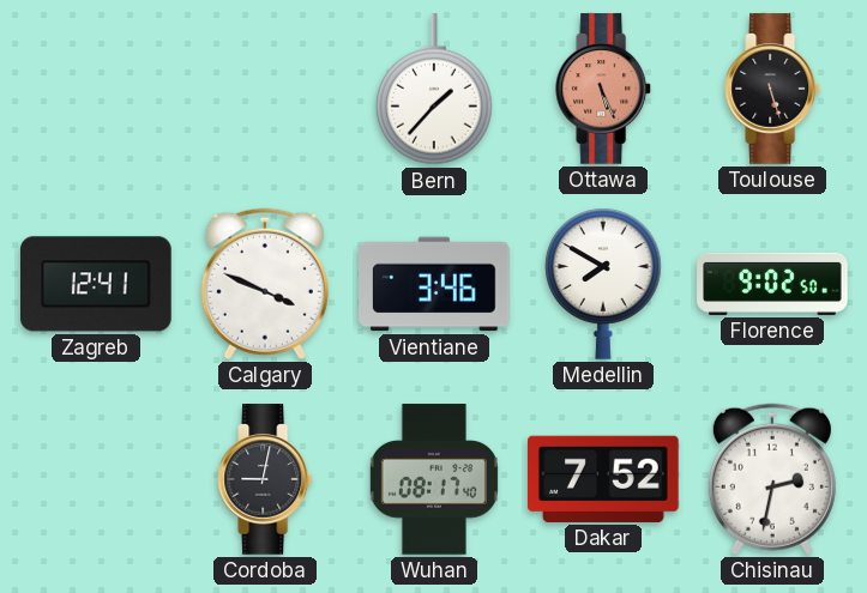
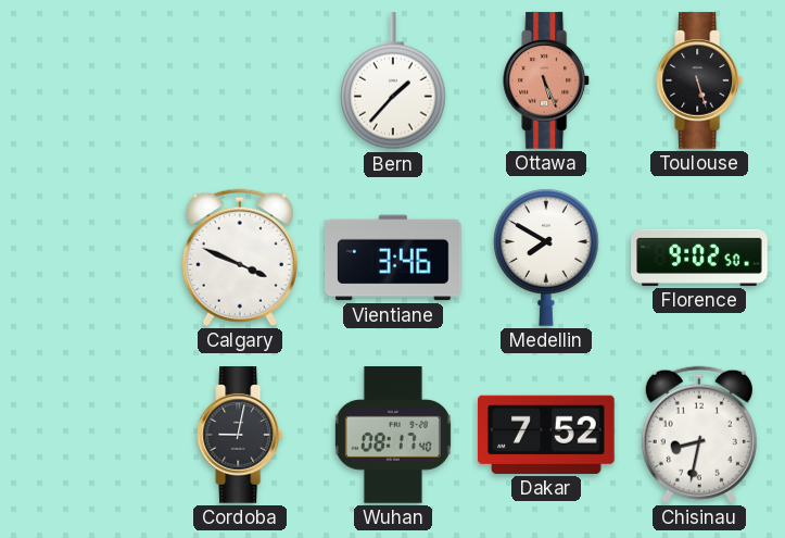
Zagreb: 12:41 -> none (97, 284)
Chisinau: 2:32 -> 8:32 (699, 435)
